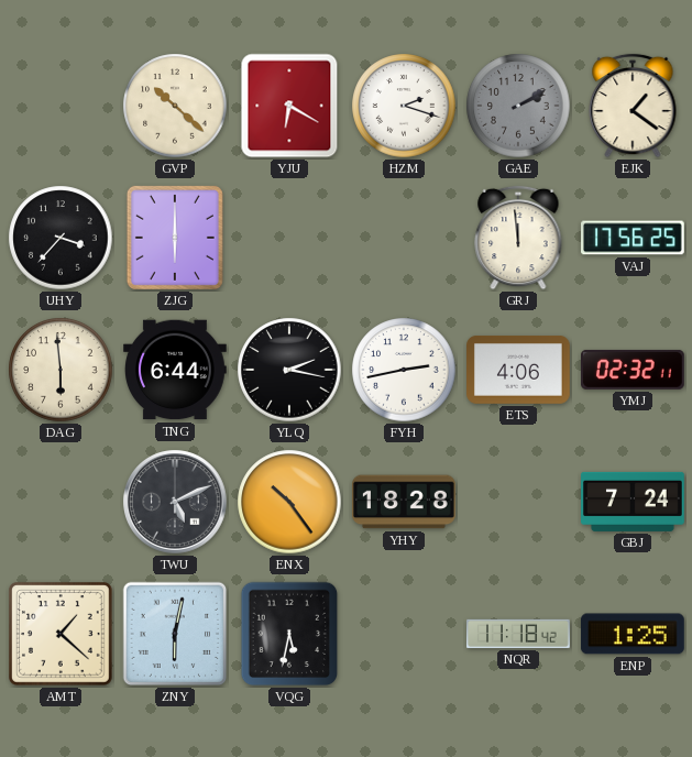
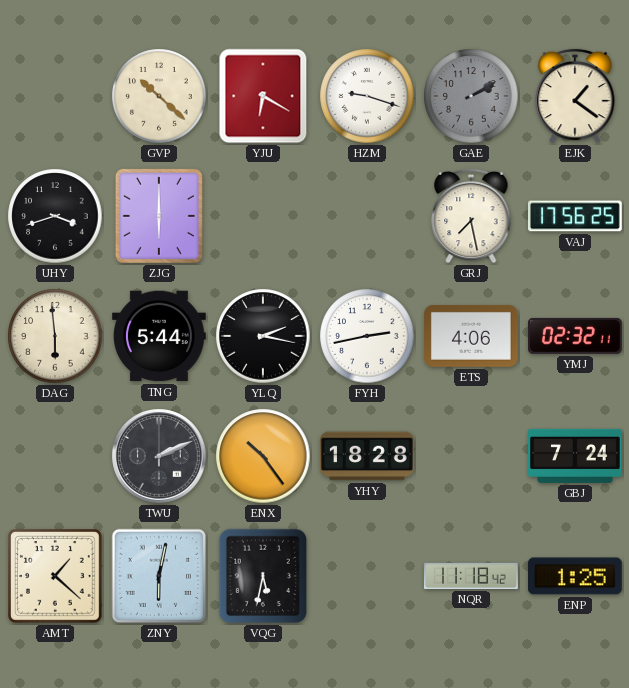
HZM: 2:18 -> 9:18 (367, 96)
UHY: 3:37 -> 3:42 (55, 216)
GRJ: 11:59 -> 7:28 (471, 216)
TNG: 6:44 -> 5:44 (160, 336)
TWU: 5:11 -> 2:11 (159, 456)
